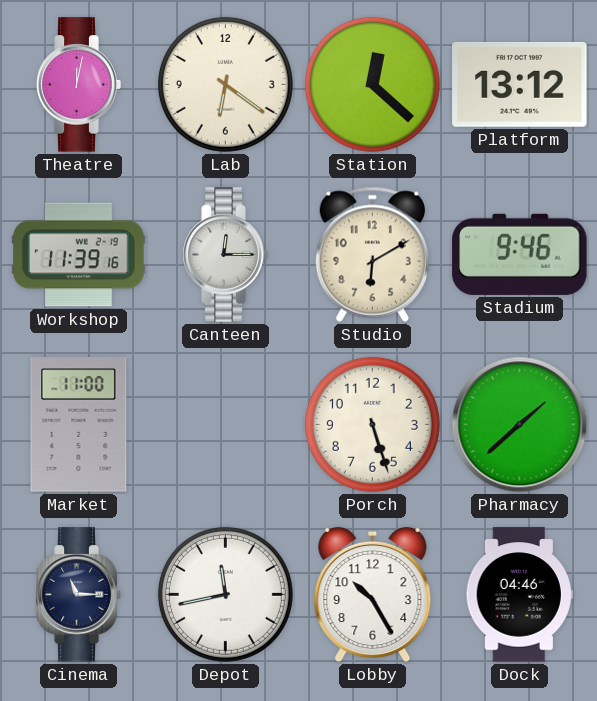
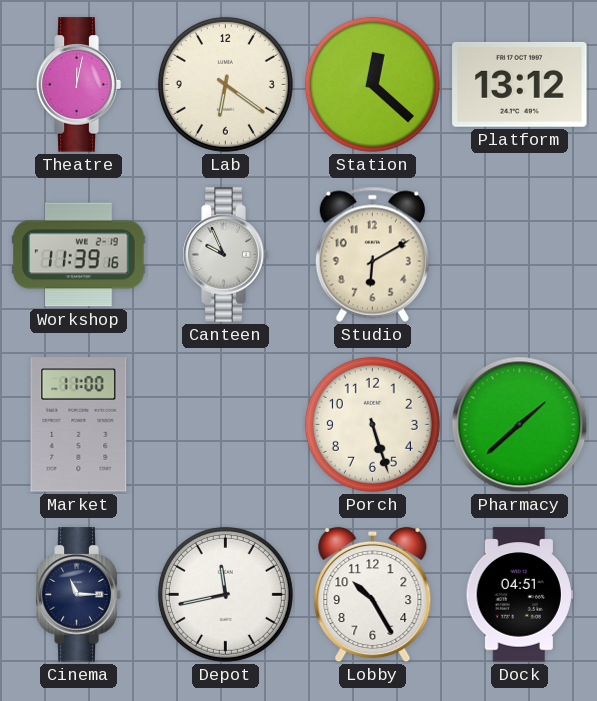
Canteen: 12:15 -> 9:56 (225, 255)
Stadium: 9:46 -> none (520, 254)
Dock: 04:46 -> 04:51 (519, 595)
